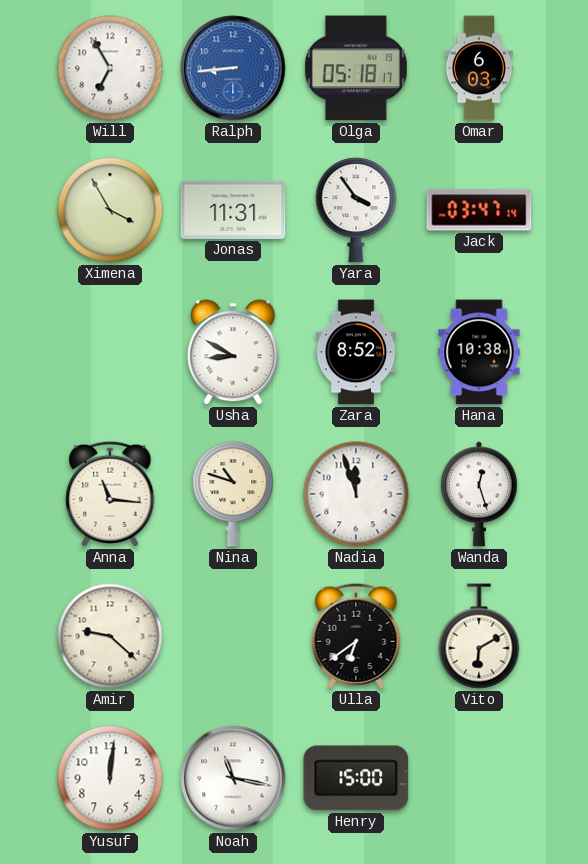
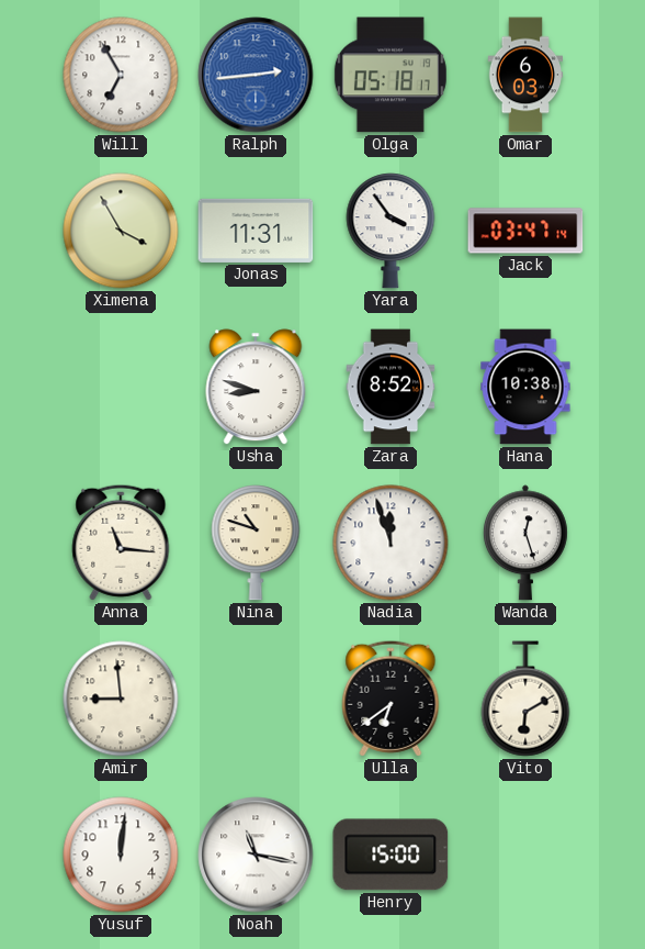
Ralph: 8:44 -> 2:44 (256, 75)
Usha: 8:50 -> 8:48 (256, 387)
Amir: 9:22 -> 8:59 (121, 699)
